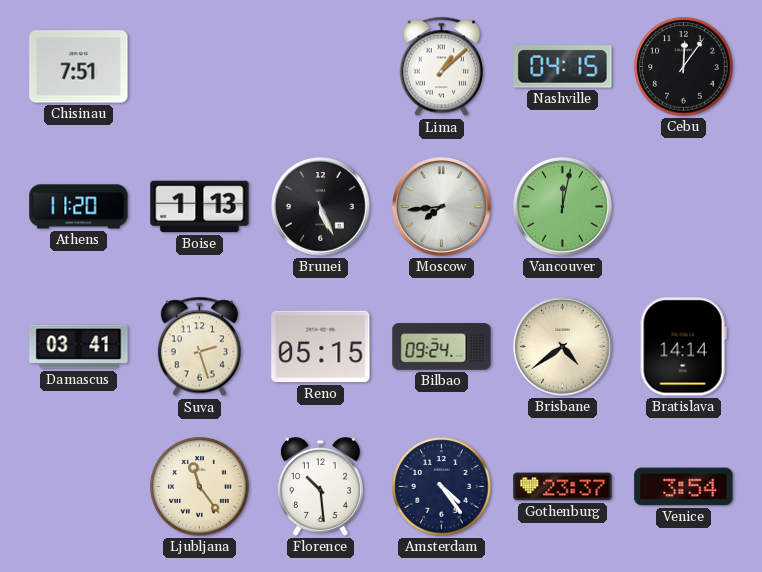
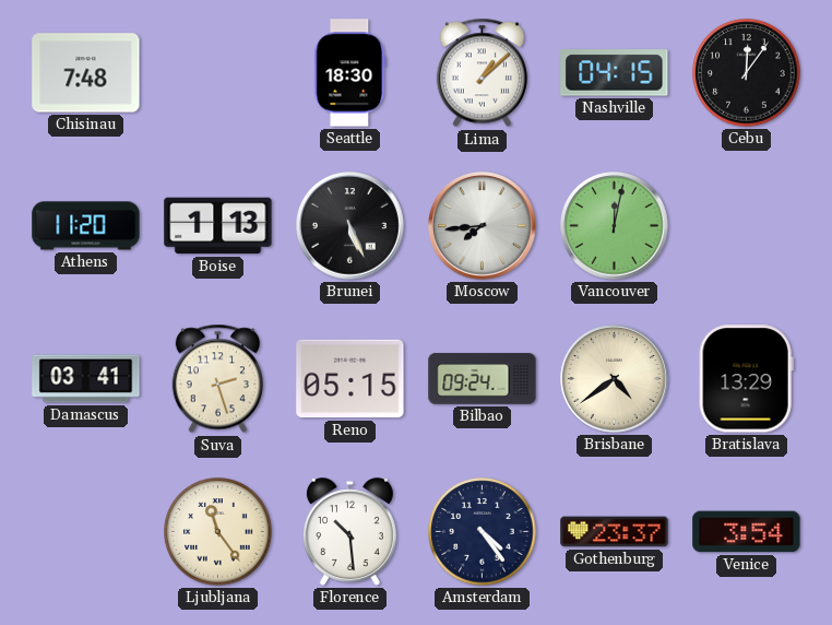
Chisinau: 7:51 -> 7:48 (86, 73)
Seattle: none -> 18:30 (350, 73)
Bratislava: 14:14 -> 13:29 (746, 379)
